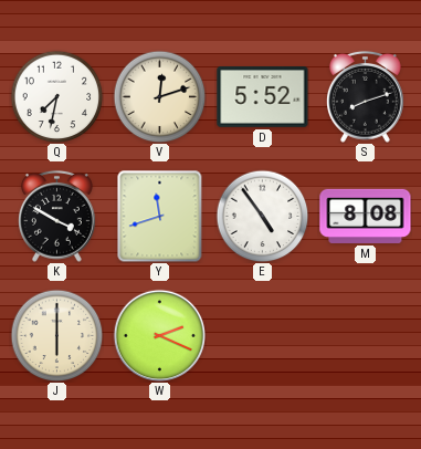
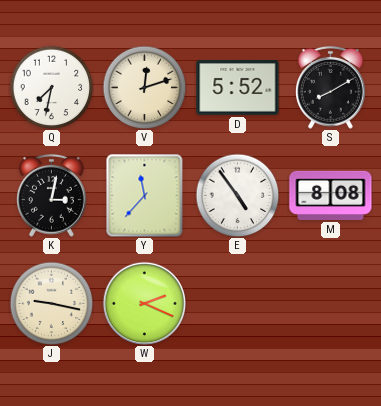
S: 8:12 -> 8:10 (331, 87)
K: 3:50 -> 3:02 (52, 195)
Y: 11:42 -> 11:37 (145, 195)
J: 6:00 -> 9:17 (51, 303)
